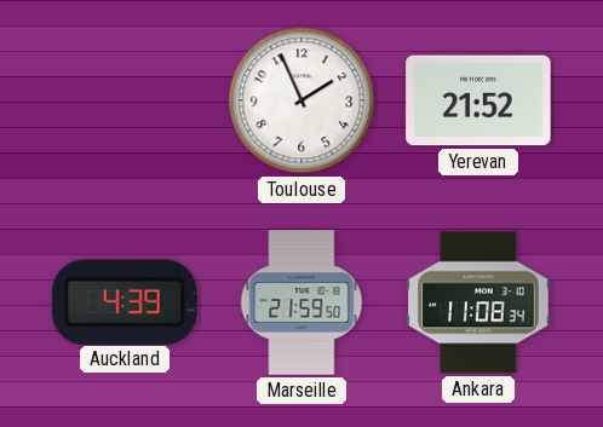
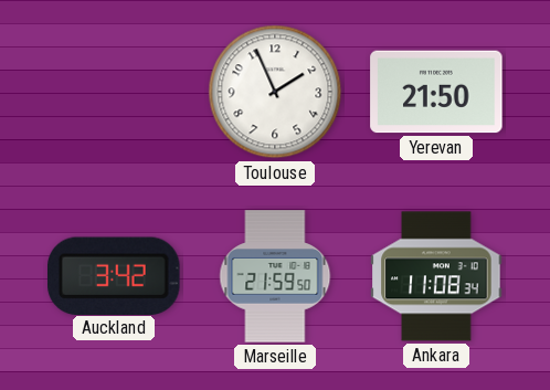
Yerevan: 21:52 -> 21:50 (436, 92)
Auckland: 4:39 -> 3:42 (115, 275)
